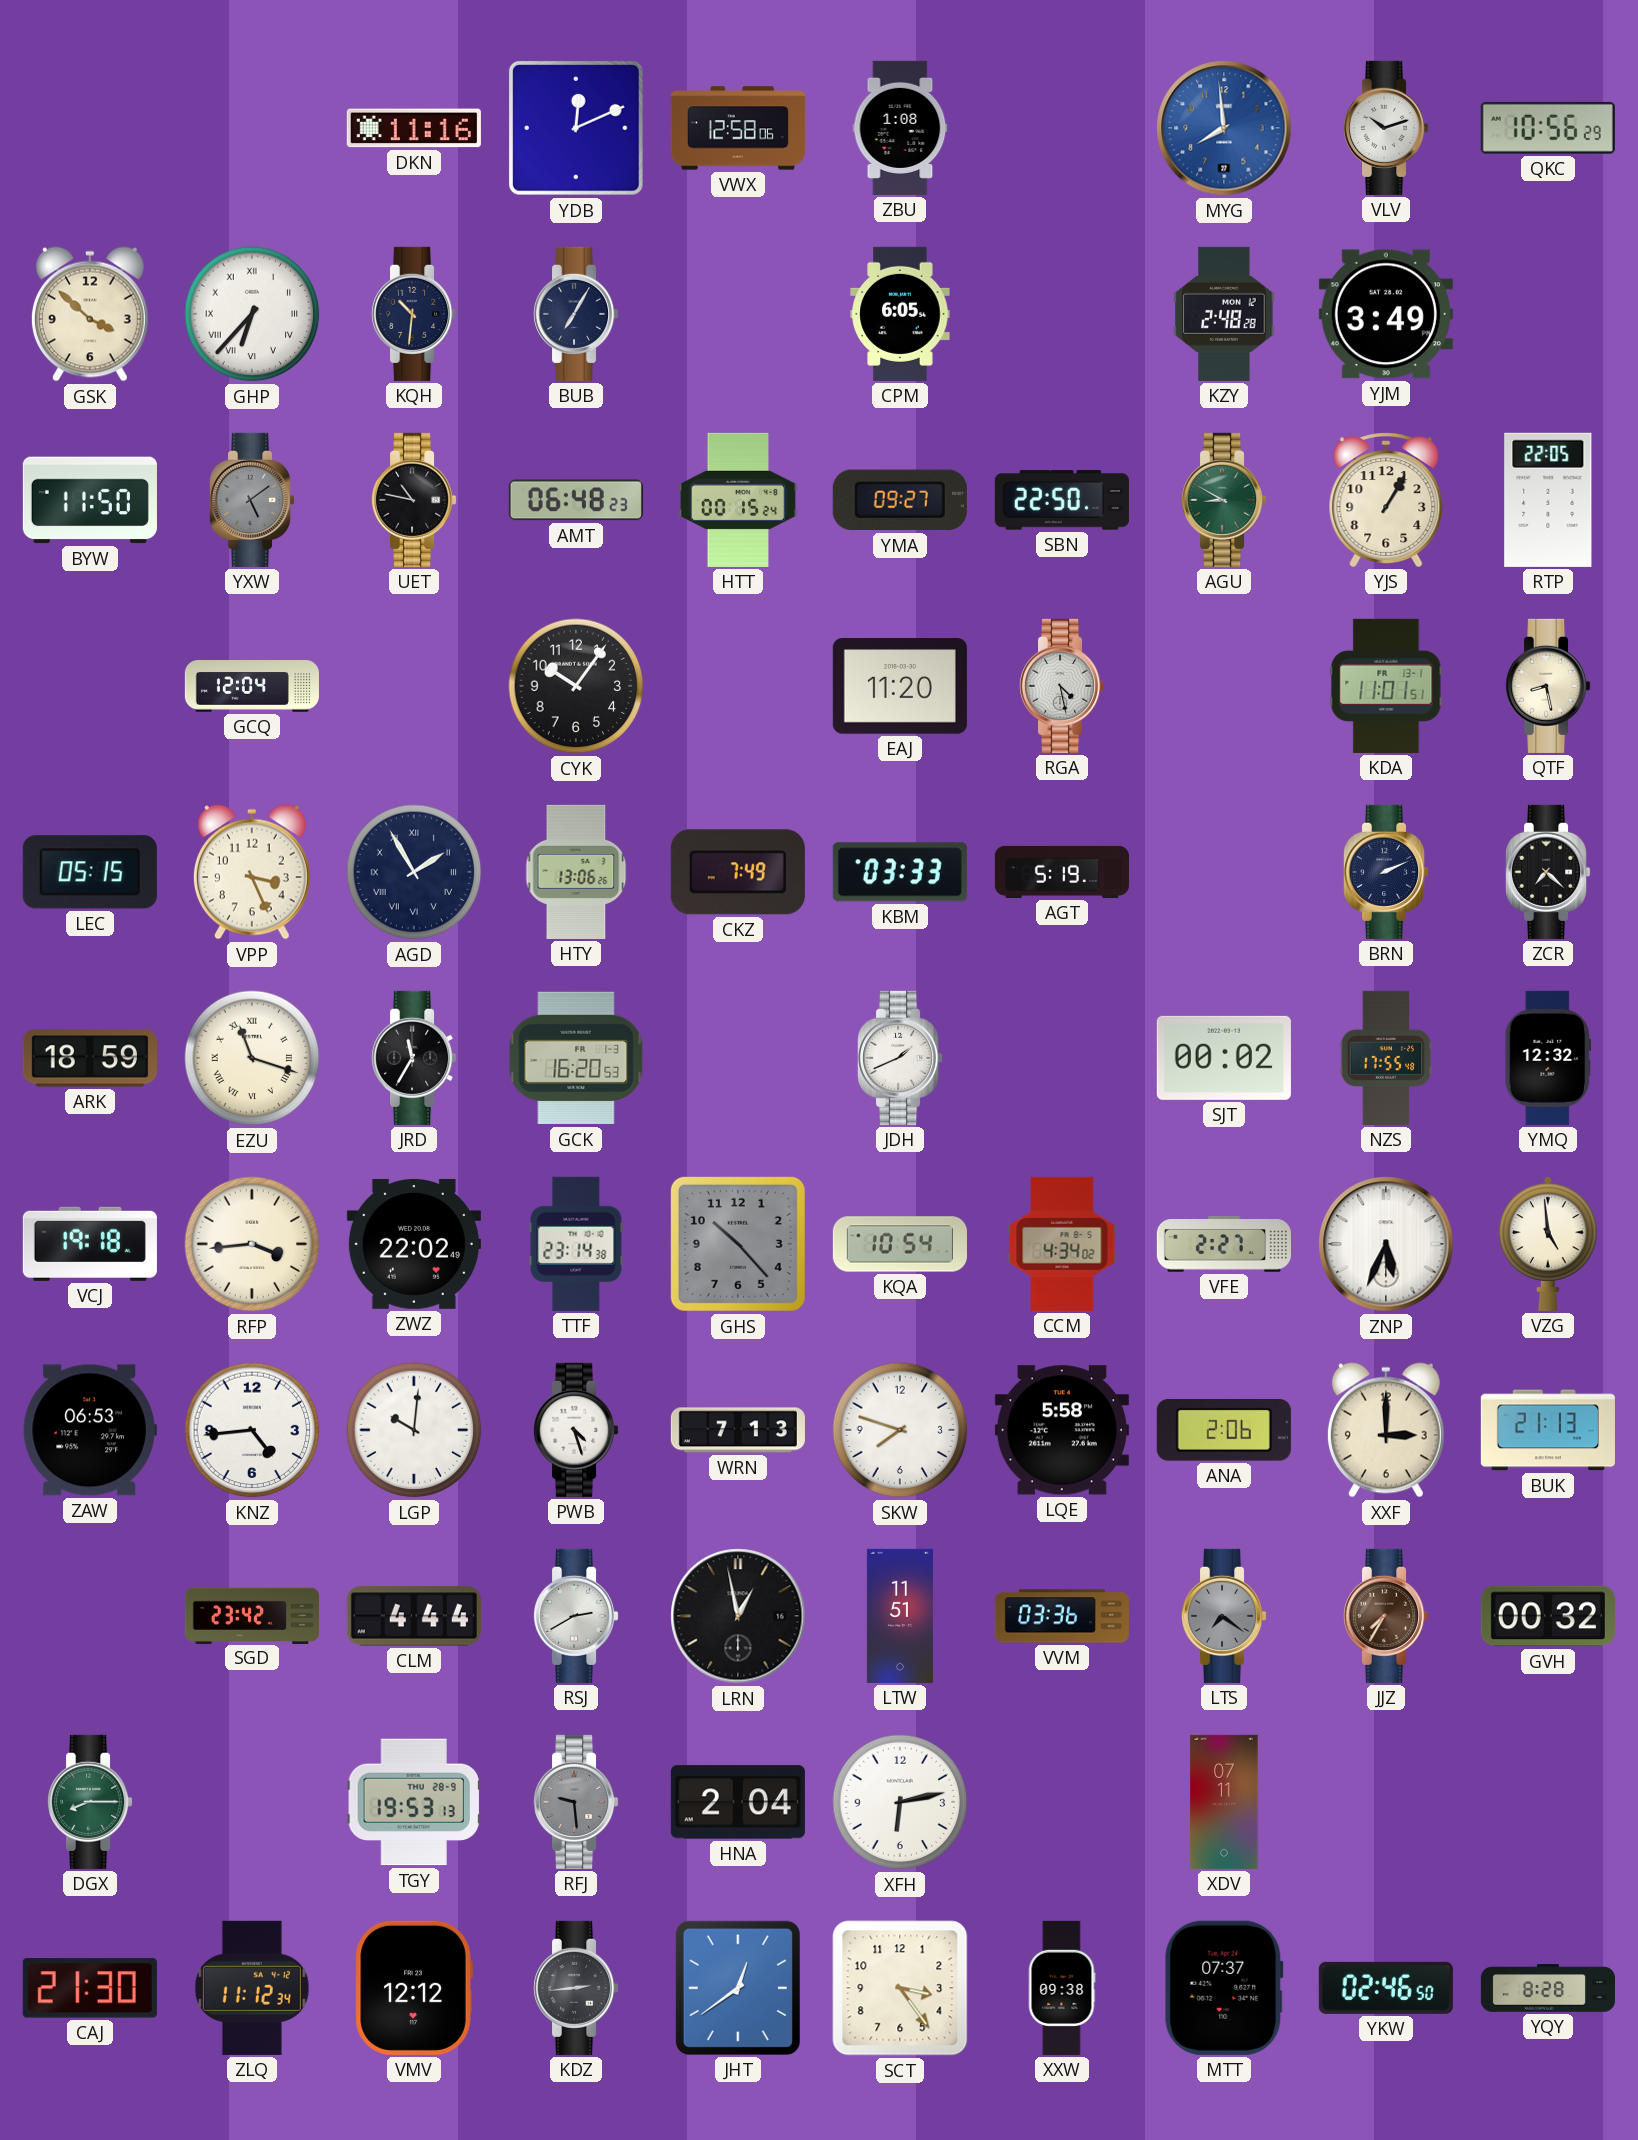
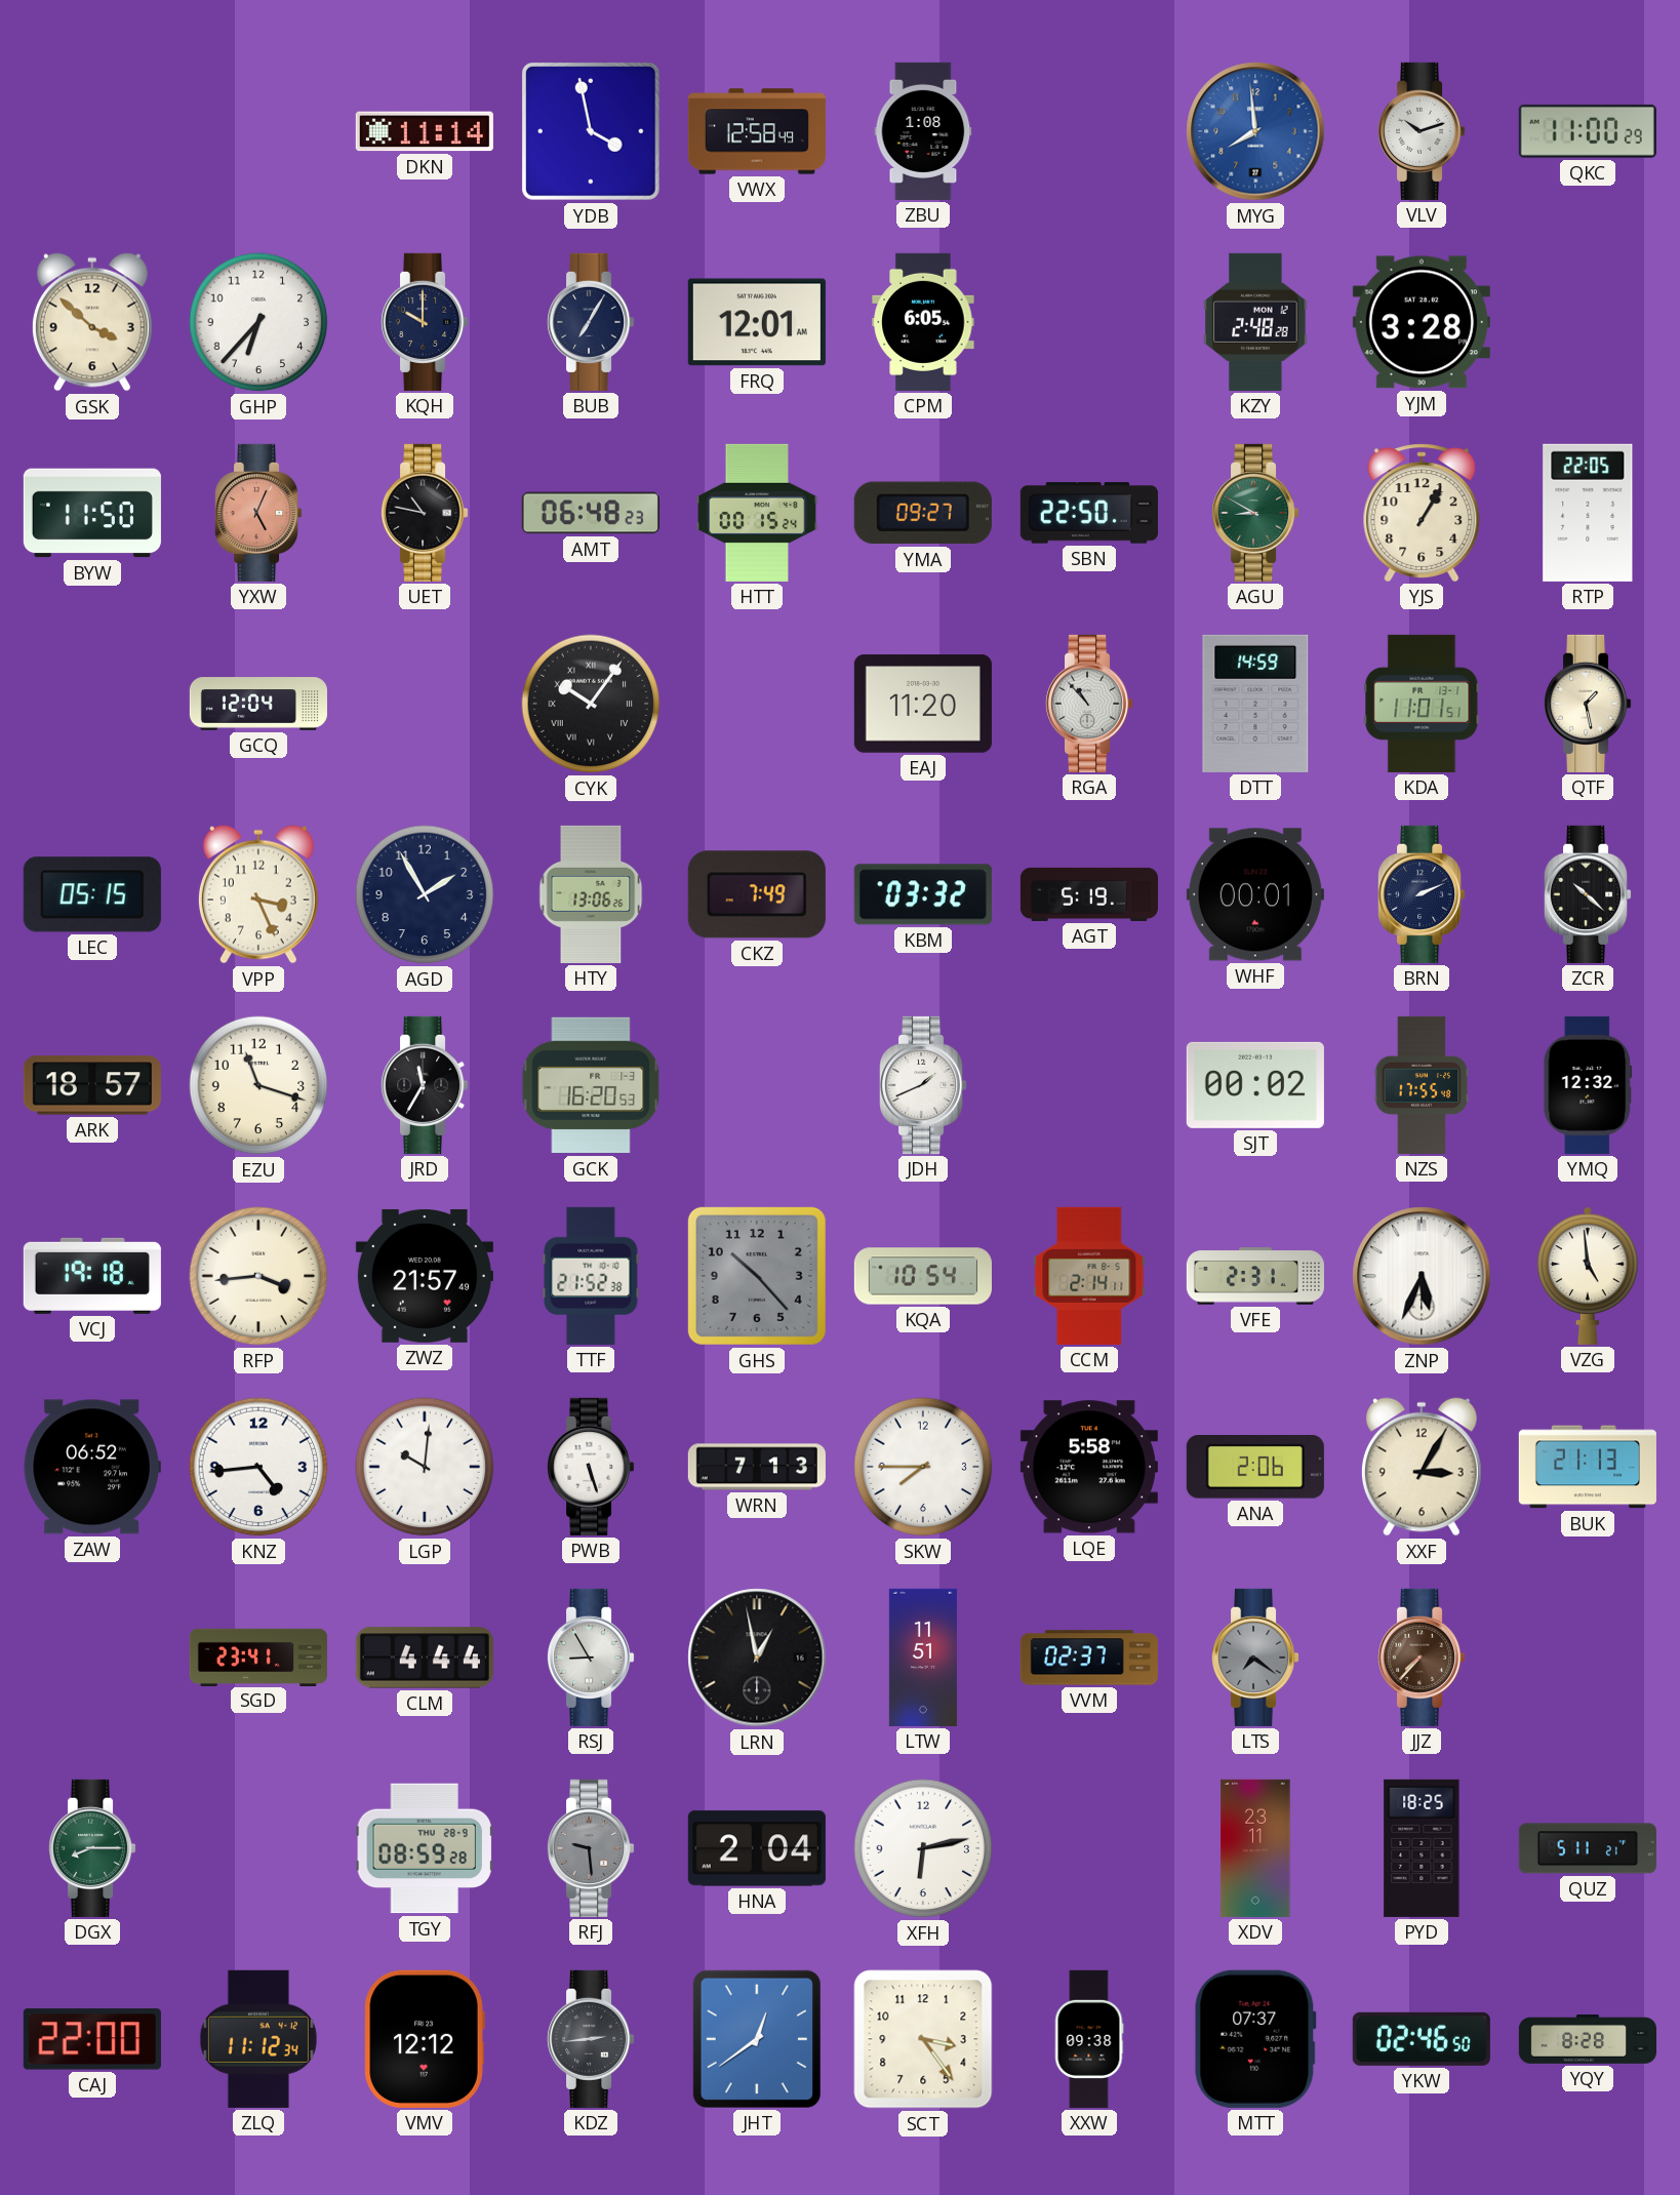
DKN: 11:16 -> 11:14 (425, 131)
YDB: 12:11 -> 3:58 (591, 131)
VWX: 12:58:06 -> 12:58:49 (757, 131)
QKC: 10:56 -> 11:00 (1588, 131)
GHP numerals: Roman -> Arabic (258, 322)
KQH: 10:31 -> 10:00 (426, 322)
FRQ: none -> 12:01 (757, 322)
YJM: 3:49 -> 3:28 (1422, 322)
YXW: 5:09 -> 5:04 (259, 513)
YXW dial: grey -> salmon (259, 513)
CYK numerals: Arabic -> Roman (591, 704)
RGA: 4:28 -> 10:53 (1090, 704)
DTT: none -> 14:59 (1255, 704)
QTF: 8:28 -> 1:28 (1589, 704)
AGD numerals: Roman -> Arabic (425, 894)
KBM: 03:33 -> 03:32 (923, 894)
WHF: none -> 00:01 (1255, 894)
ZCR: 7:22 -> 10:22 (1589, 894)
ARK: 18:59 -> 18:57 (92, 1085)
EZU numerals: Roman -> Arabic (258, 1085)
ZWZ: 22:02 -> 21:57 (425, 1276)
TTF: 23:14 -> 21:52 (591, 1276)
CCM: 4:34 -> 2:14 (1089, 1276)
VFE: 2:27 -> 2:31 (1255, 1276)
ZAW: 06:53 -> 06:52 (92, 1467)
PWB: 4:27 -> 5:27 (592, 1467)
SKW: 7:48 -> 7:45 (923, 1467)
XXF: 3:00 -> 3:05 (1422, 1467)
SGD: 23:42 -> 23:41 (258, 1657)
RSJ: 2:40 -> 8:55 (592, 1658)
VVM: 03:36 -> 02:37 (1089, 1658)
JJZ: 7:35 -> 7:37 (1423, 1658)
GVH: 00:32 -> none (1548, 1616)
TGY: 19:53 -> 08:59 (425, 1848)
XDV: 07:11 -> 23:11 (1255, 1848)
PYD: none -> 18:25 (1422, 1848)
QUZ: none -> 5:11 (1588, 1848)
CAJ: 21:30 -> 22:00 (92, 2039)
